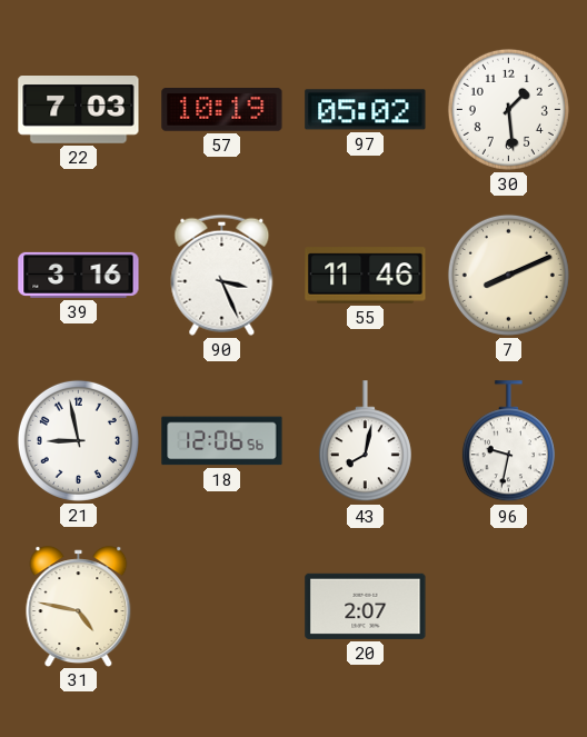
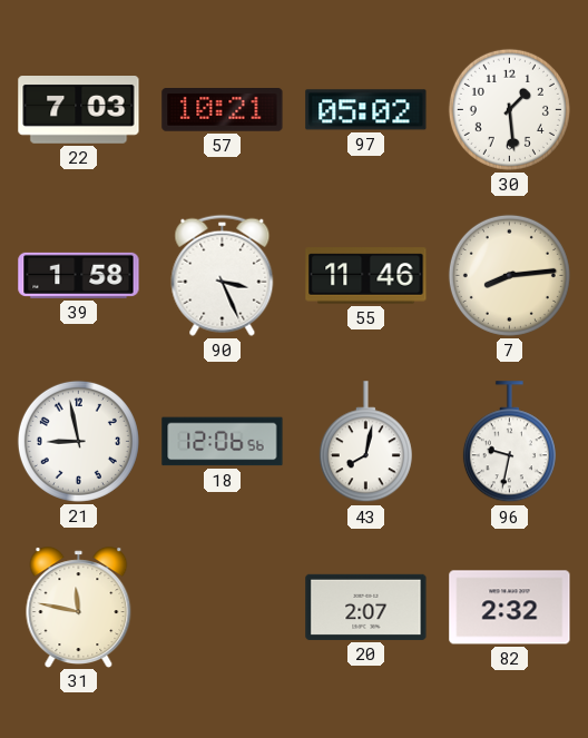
57: 10:19 -> 10:21 (223, 110)
39: 3:16 -> 1:58 (79, 275)
7: 8:11 -> 8:14 (509, 275)
31: 4:47 -> 11:47 (79, 607)
82: none -> 2:32 (510, 608)
